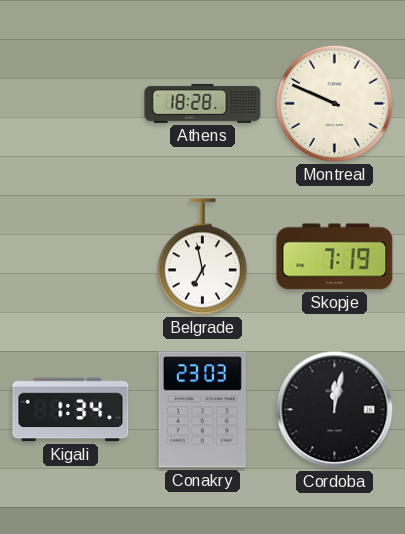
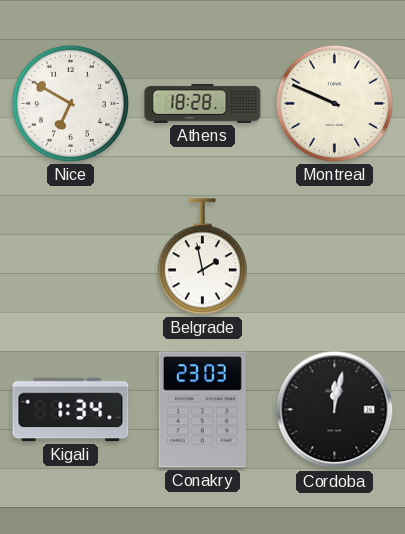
Nice: none -> 6:50 (70, 103)
Belgrade: 6:58 -> 1:58 (202, 257)
Skopje: 7:19 -> none (335, 257)
